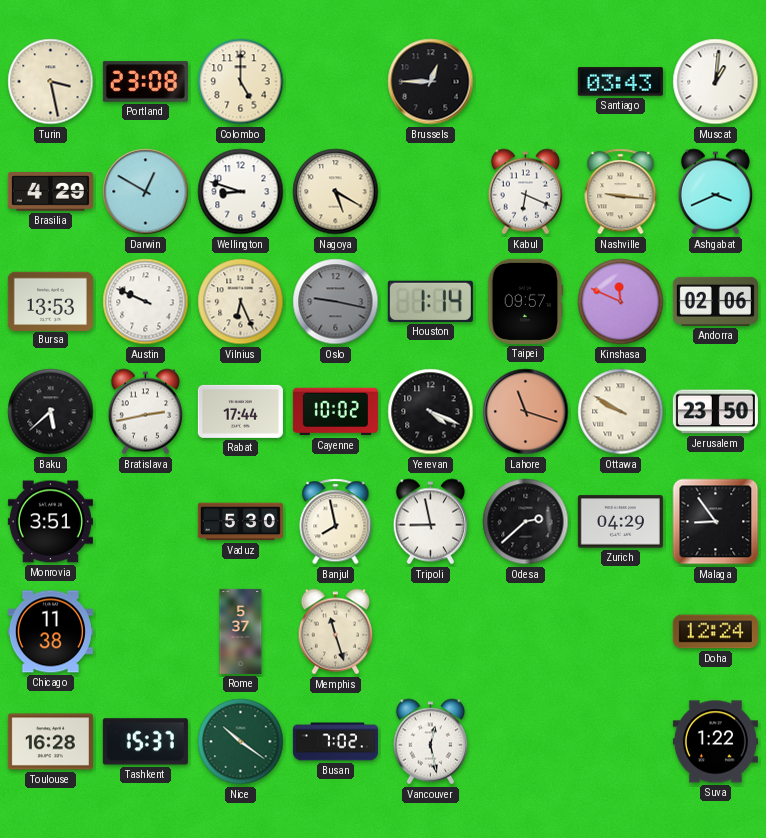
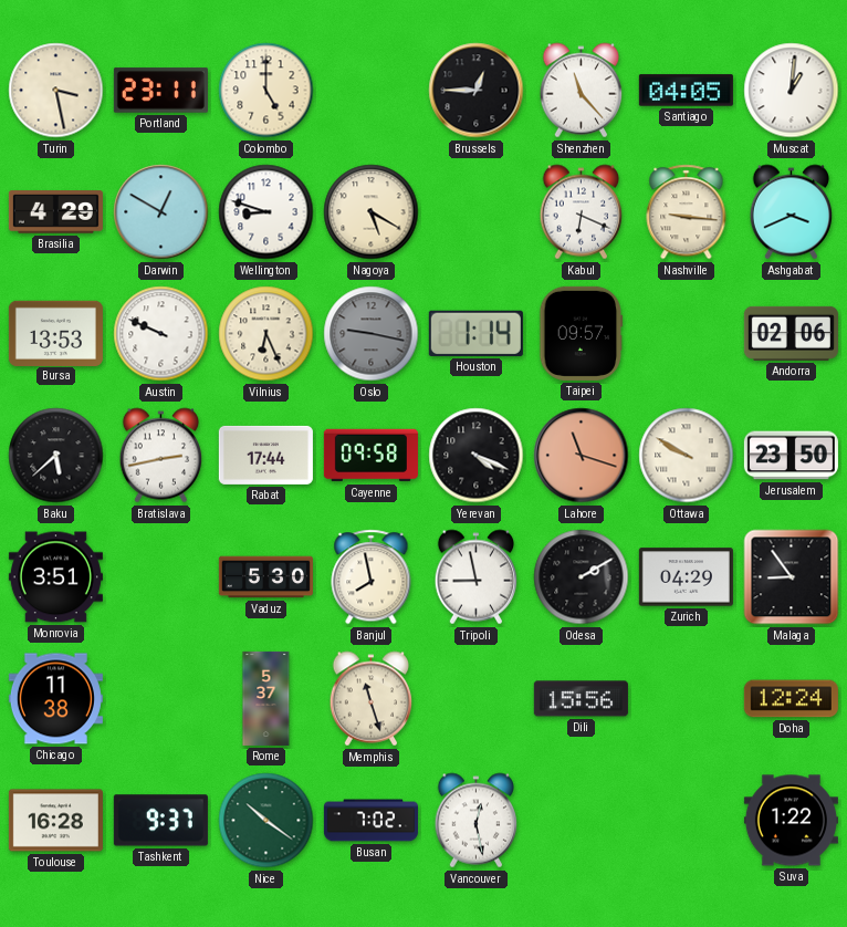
Portland: 23:08 -> 23:11 (160, 91)
Shenzhen: none -> 11:23 (582, 91)
Santiago: 03:43 -> 04:05 (686, 91)
Kinshasa: 11:49 -> none (621, 302)
Cayenne: 10:02 -> 09:58 (370, 456)
Odesa: 2:38 -> 2:10 (582, 577)
Dili: none -> 15:56 (581, 699)
Tashkent: 15:37 -> 9:37 (160, 821)
